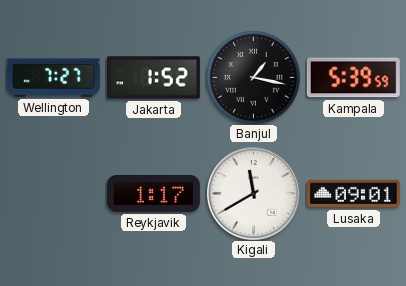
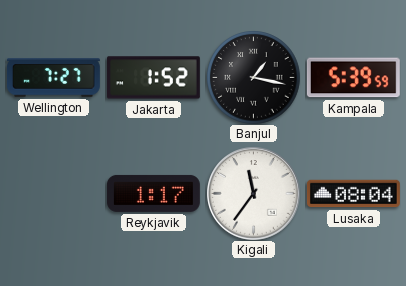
Kigali: 11:40 -> 11:36 (253, 193)
Lusaka: 09:01 -> 08:04 (353, 194)
